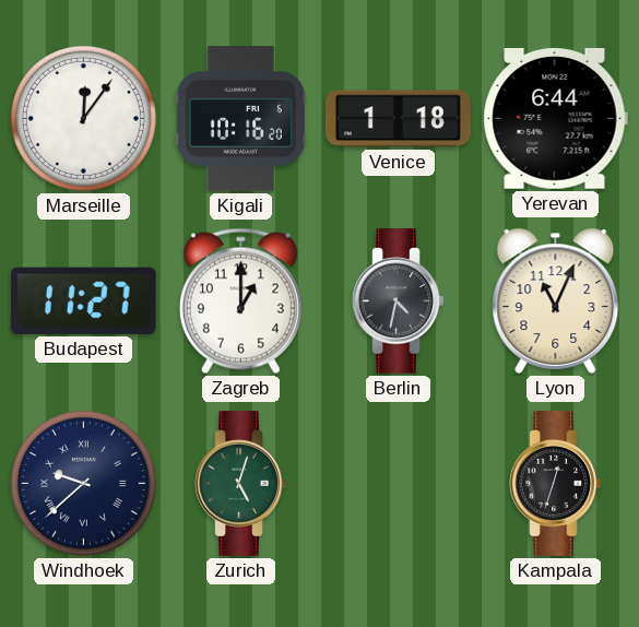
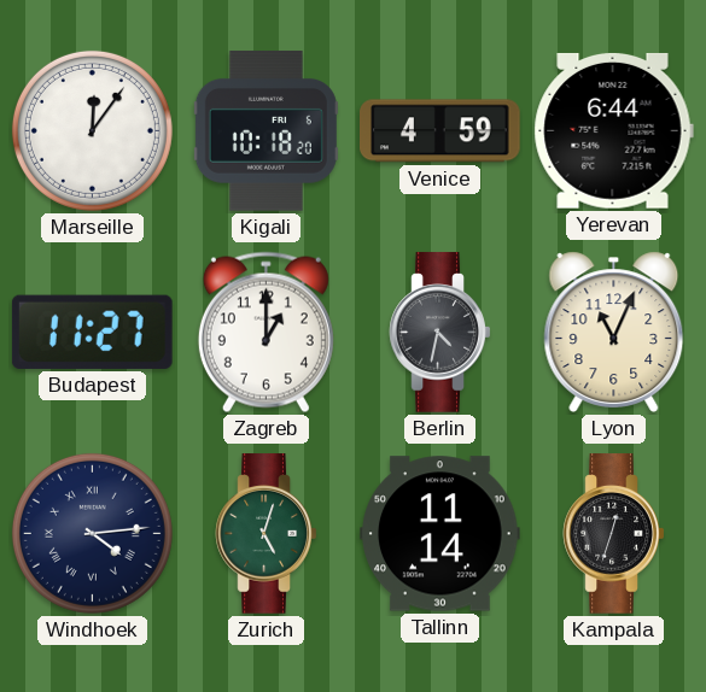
Kigali: 10:16 -> 10:18 (266, 131)
Venice: 1:18 -> 4:59 (440, 131)
Windhoek: 9:38 -> 4:14 (92, 533)
Tallinn: none -> 11:14 (440, 534)
